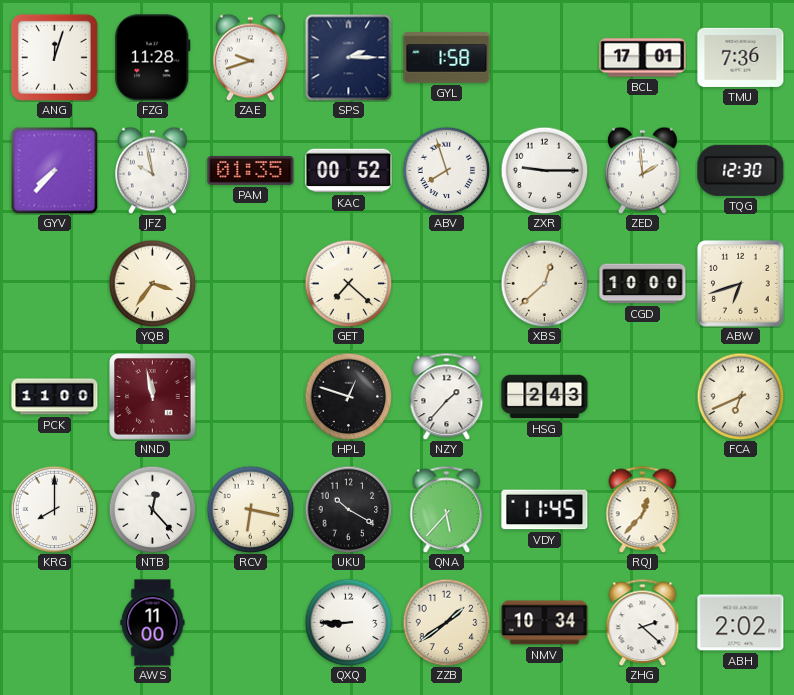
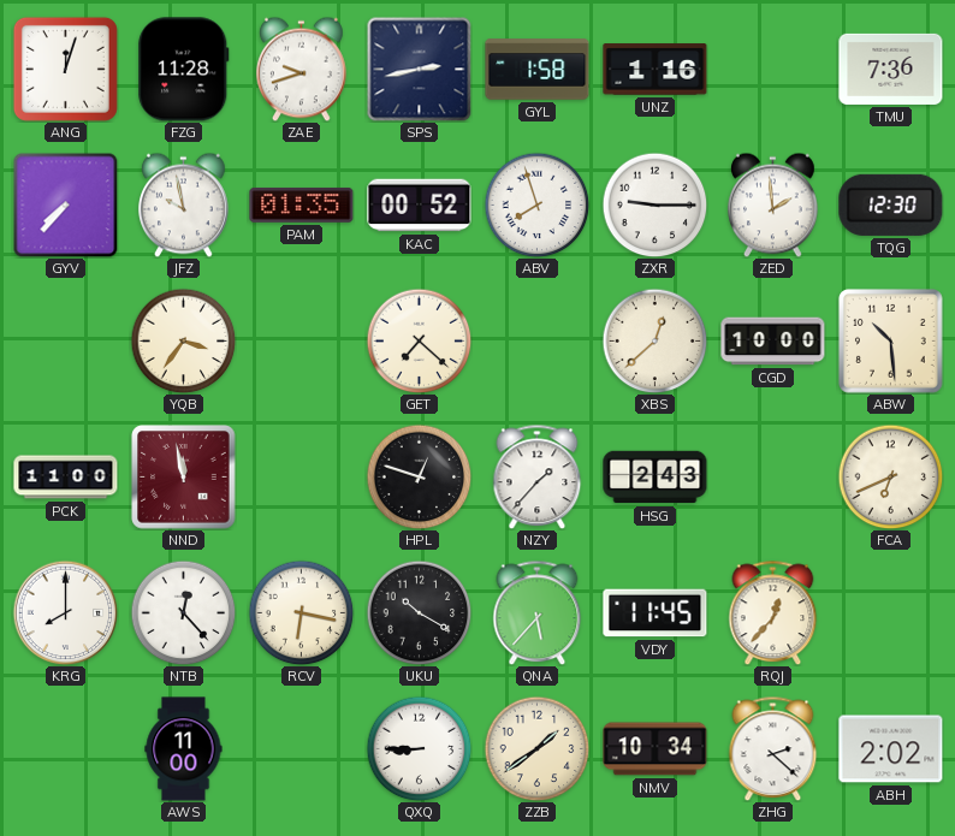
SPS: 2:15 -> 2:43 (419, 69)
UNZ: none -> 1:16 (656, 70)
BCL: 17:01 -> none (643, 58)
ABW: 6:42 -> 10:29 (891, 342)
